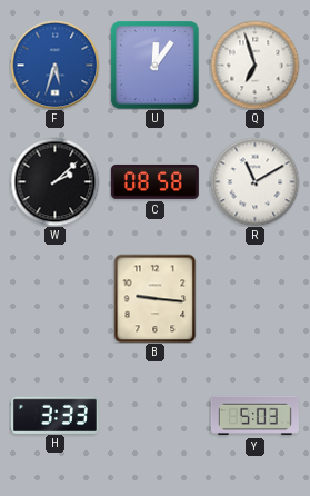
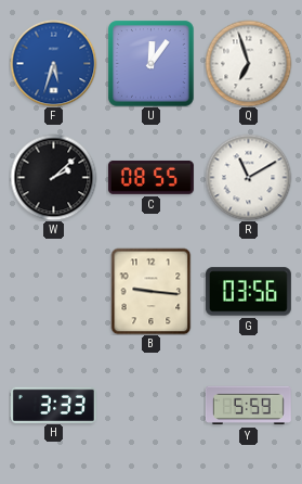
C: 08:58 -> 08:55 (150, 177)
G: none -> 03:56 (248, 292)
Y: 5:03 -> 5:59 (248, 406)
